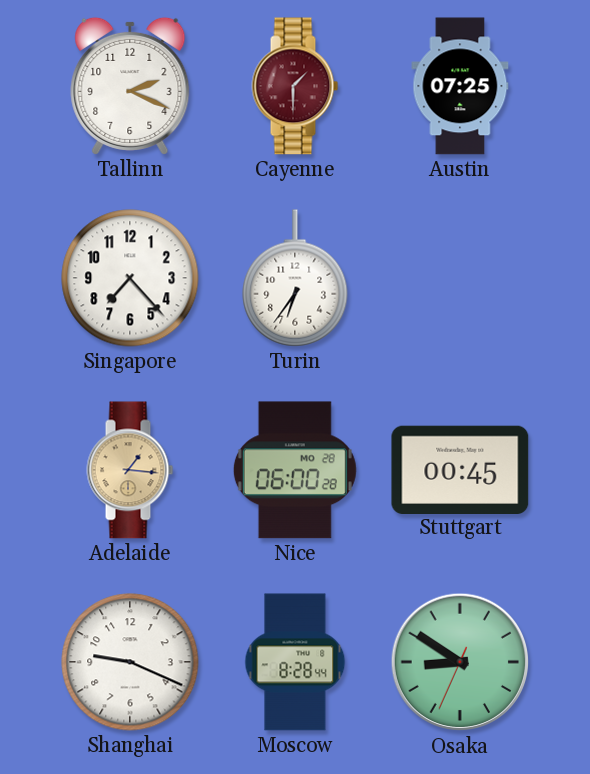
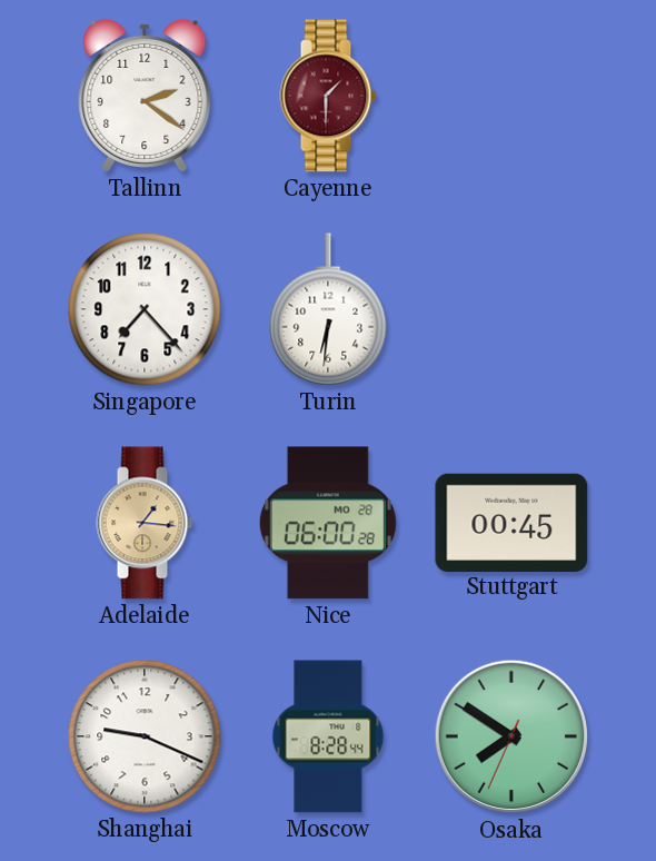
Tallinn: 2:19 -> 2:21 (145, 96)
Austin: 07:25 -> none (460, 86)
Turin: 6:36 -> 6:31 (328, 309)
Osaka: 8:50 -> 7:50 (511, 736)
